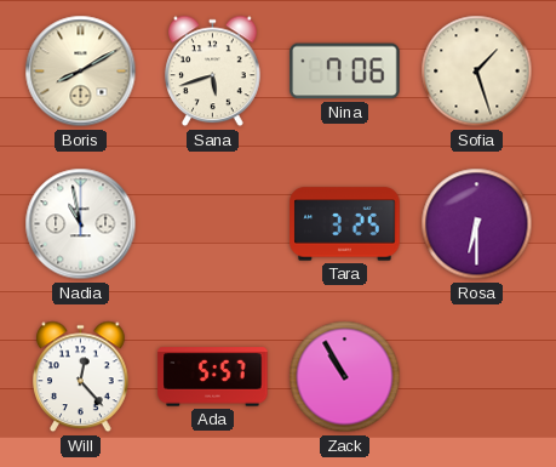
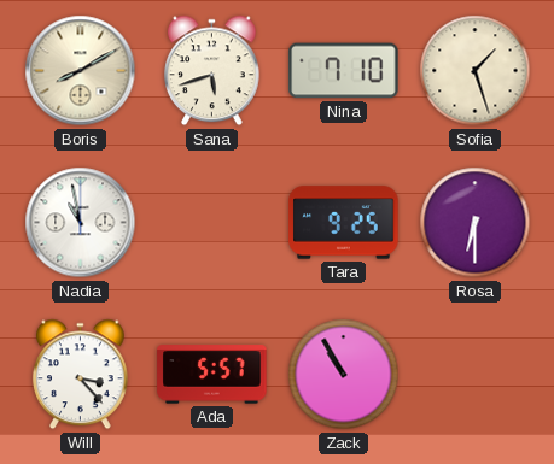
Nina: 7:06 -> 7:10 (344, 71)
Tara: 3:25 -> 9:25 (344, 223)
Will: 12:23 -> 3:23 (81, 375)
